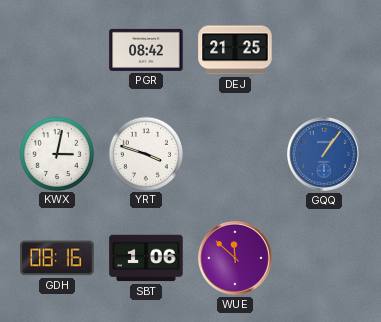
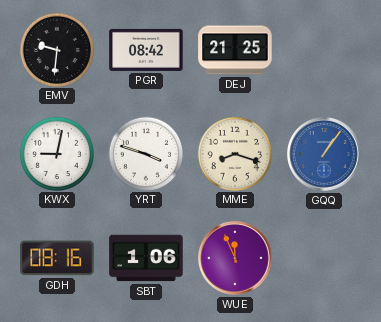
EMV: none -> 9:31 (56, 49)
KWX: 3:02 -> 9:02 (56, 153)
MME: none -> 8:18 (234, 153)
WUE: 11:52 -> 11:56 (236, 259)
